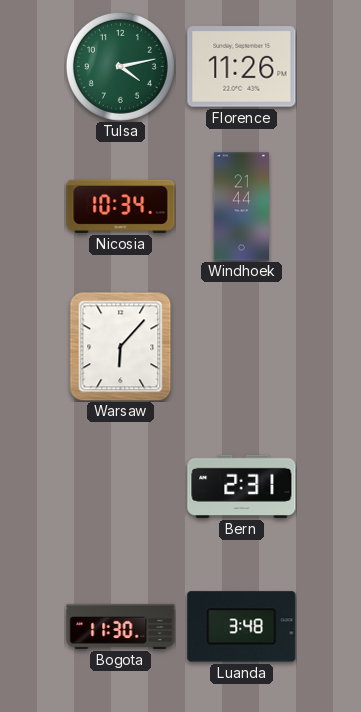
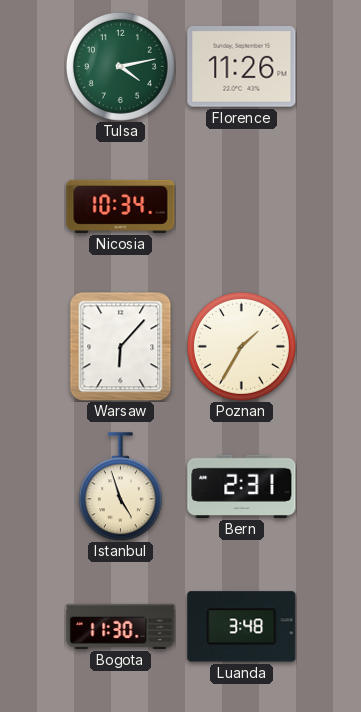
Windhoek: 21:44 -> none (241, 207)
Poznan: none -> 1:35 (241, 346)
Istanbul: none -> 4:57 (120, 487)
